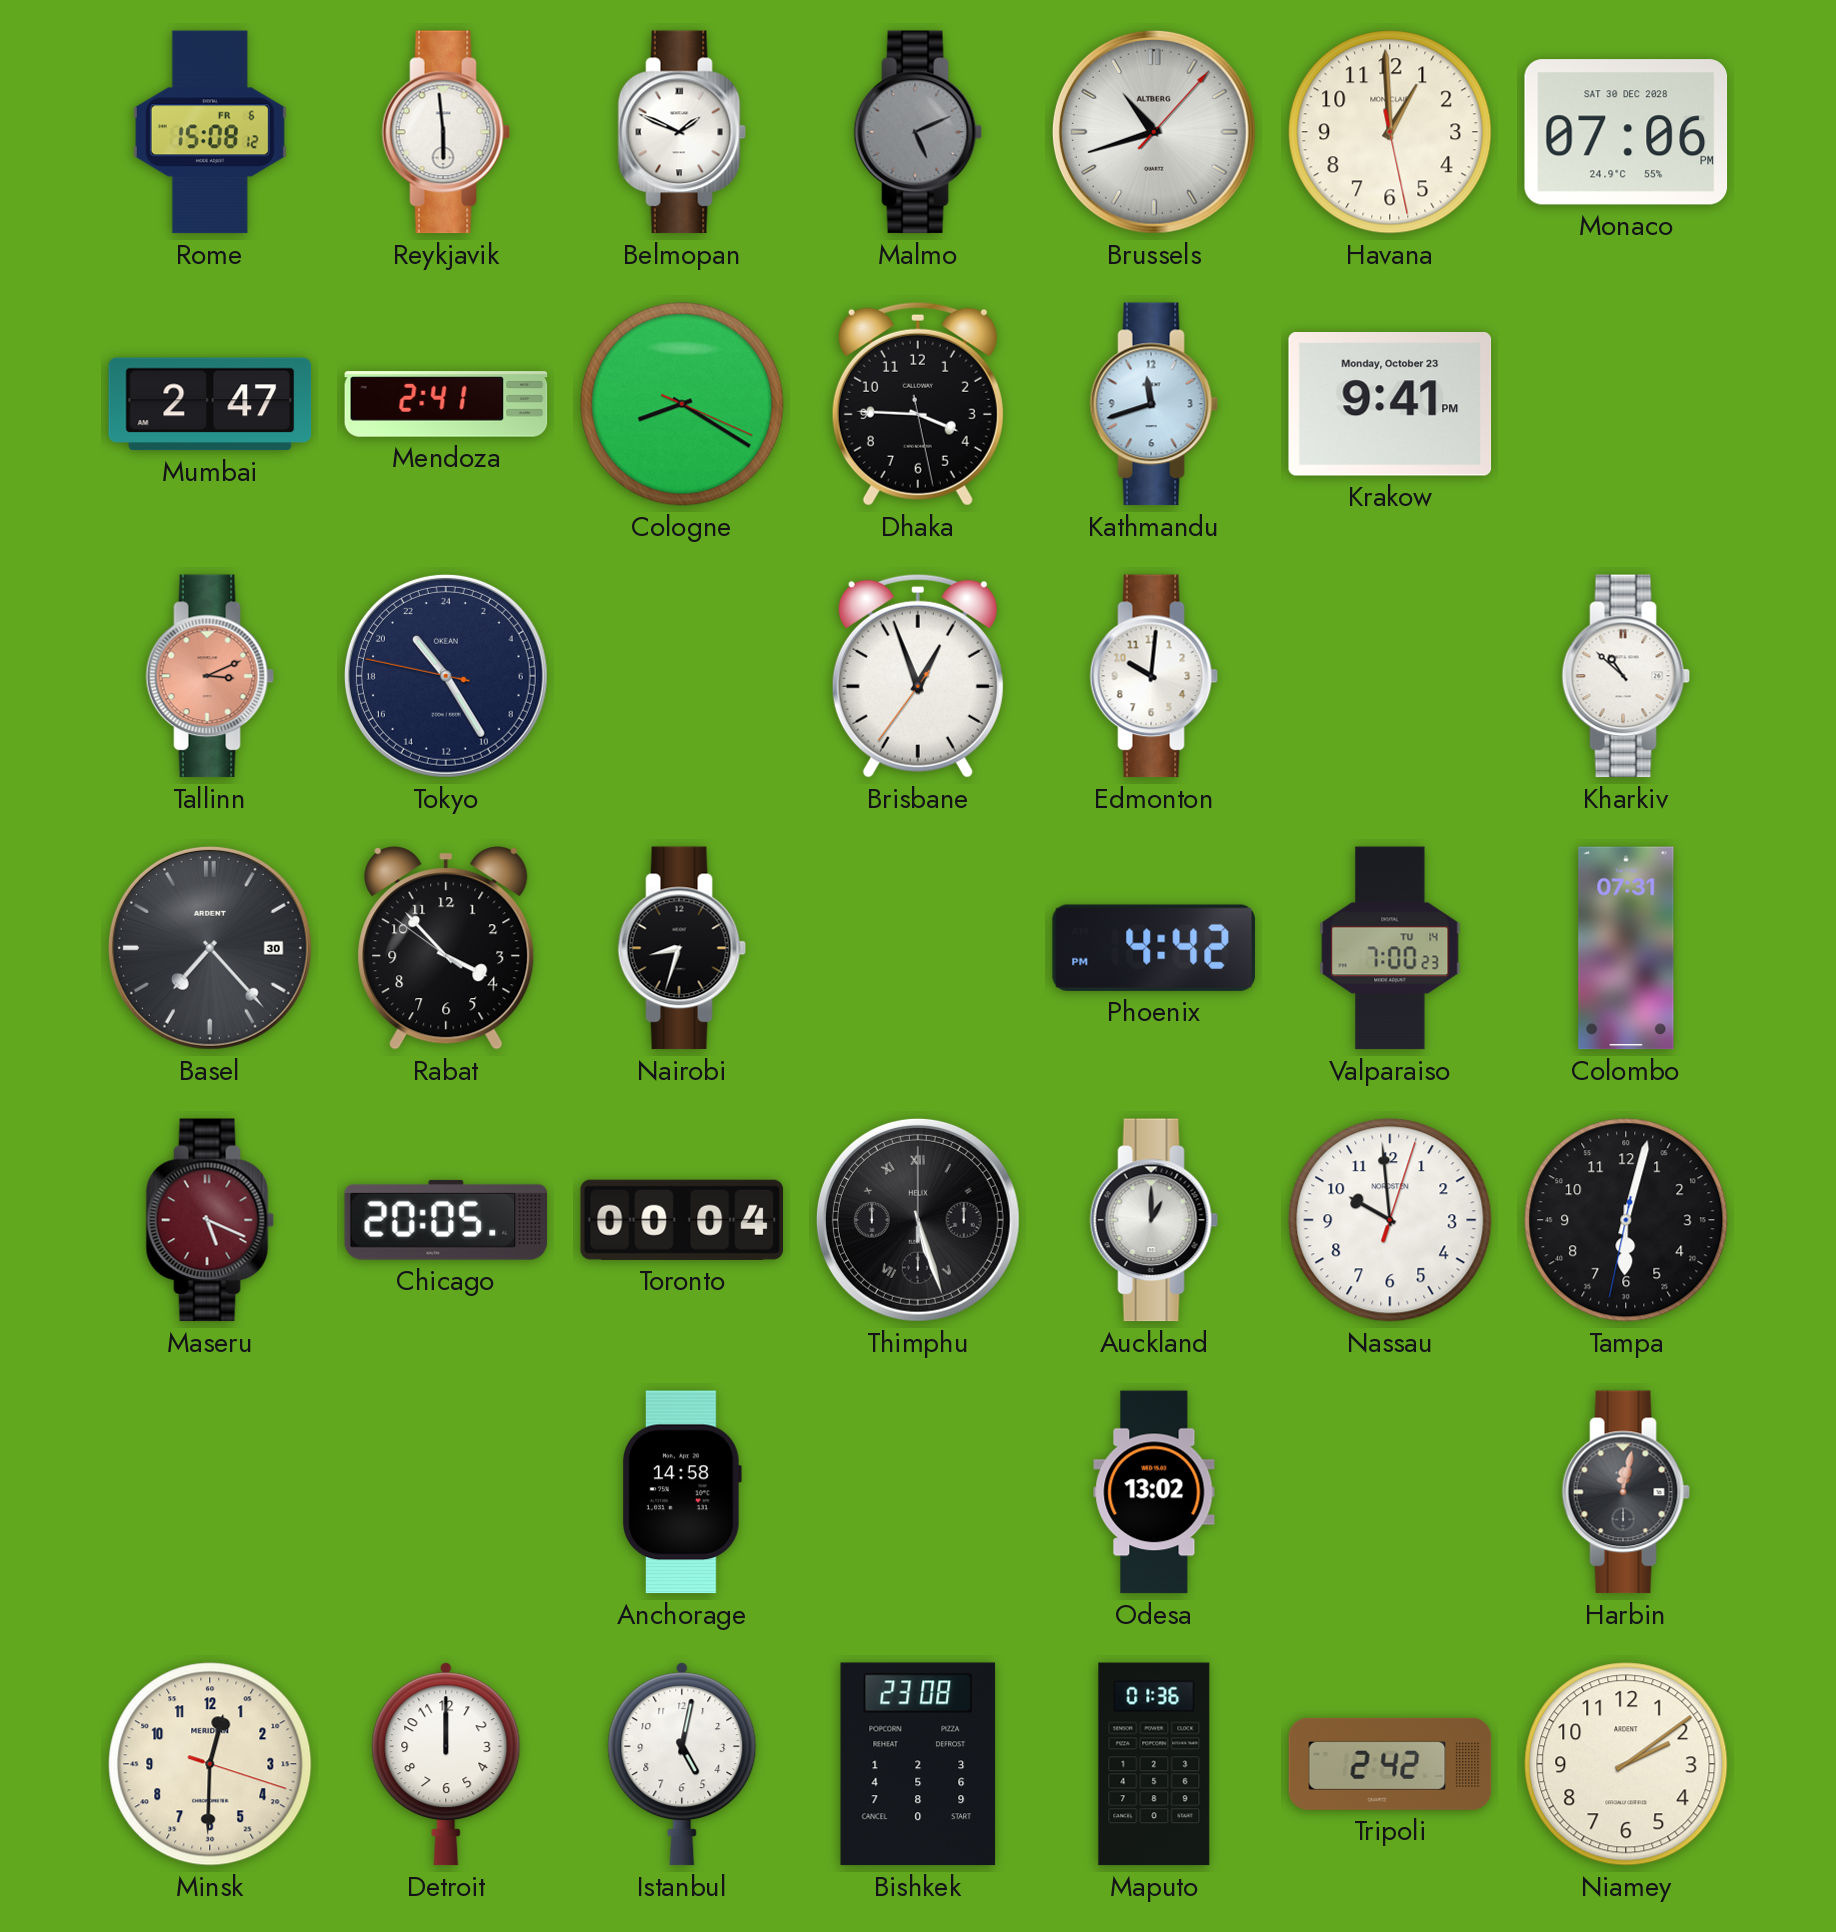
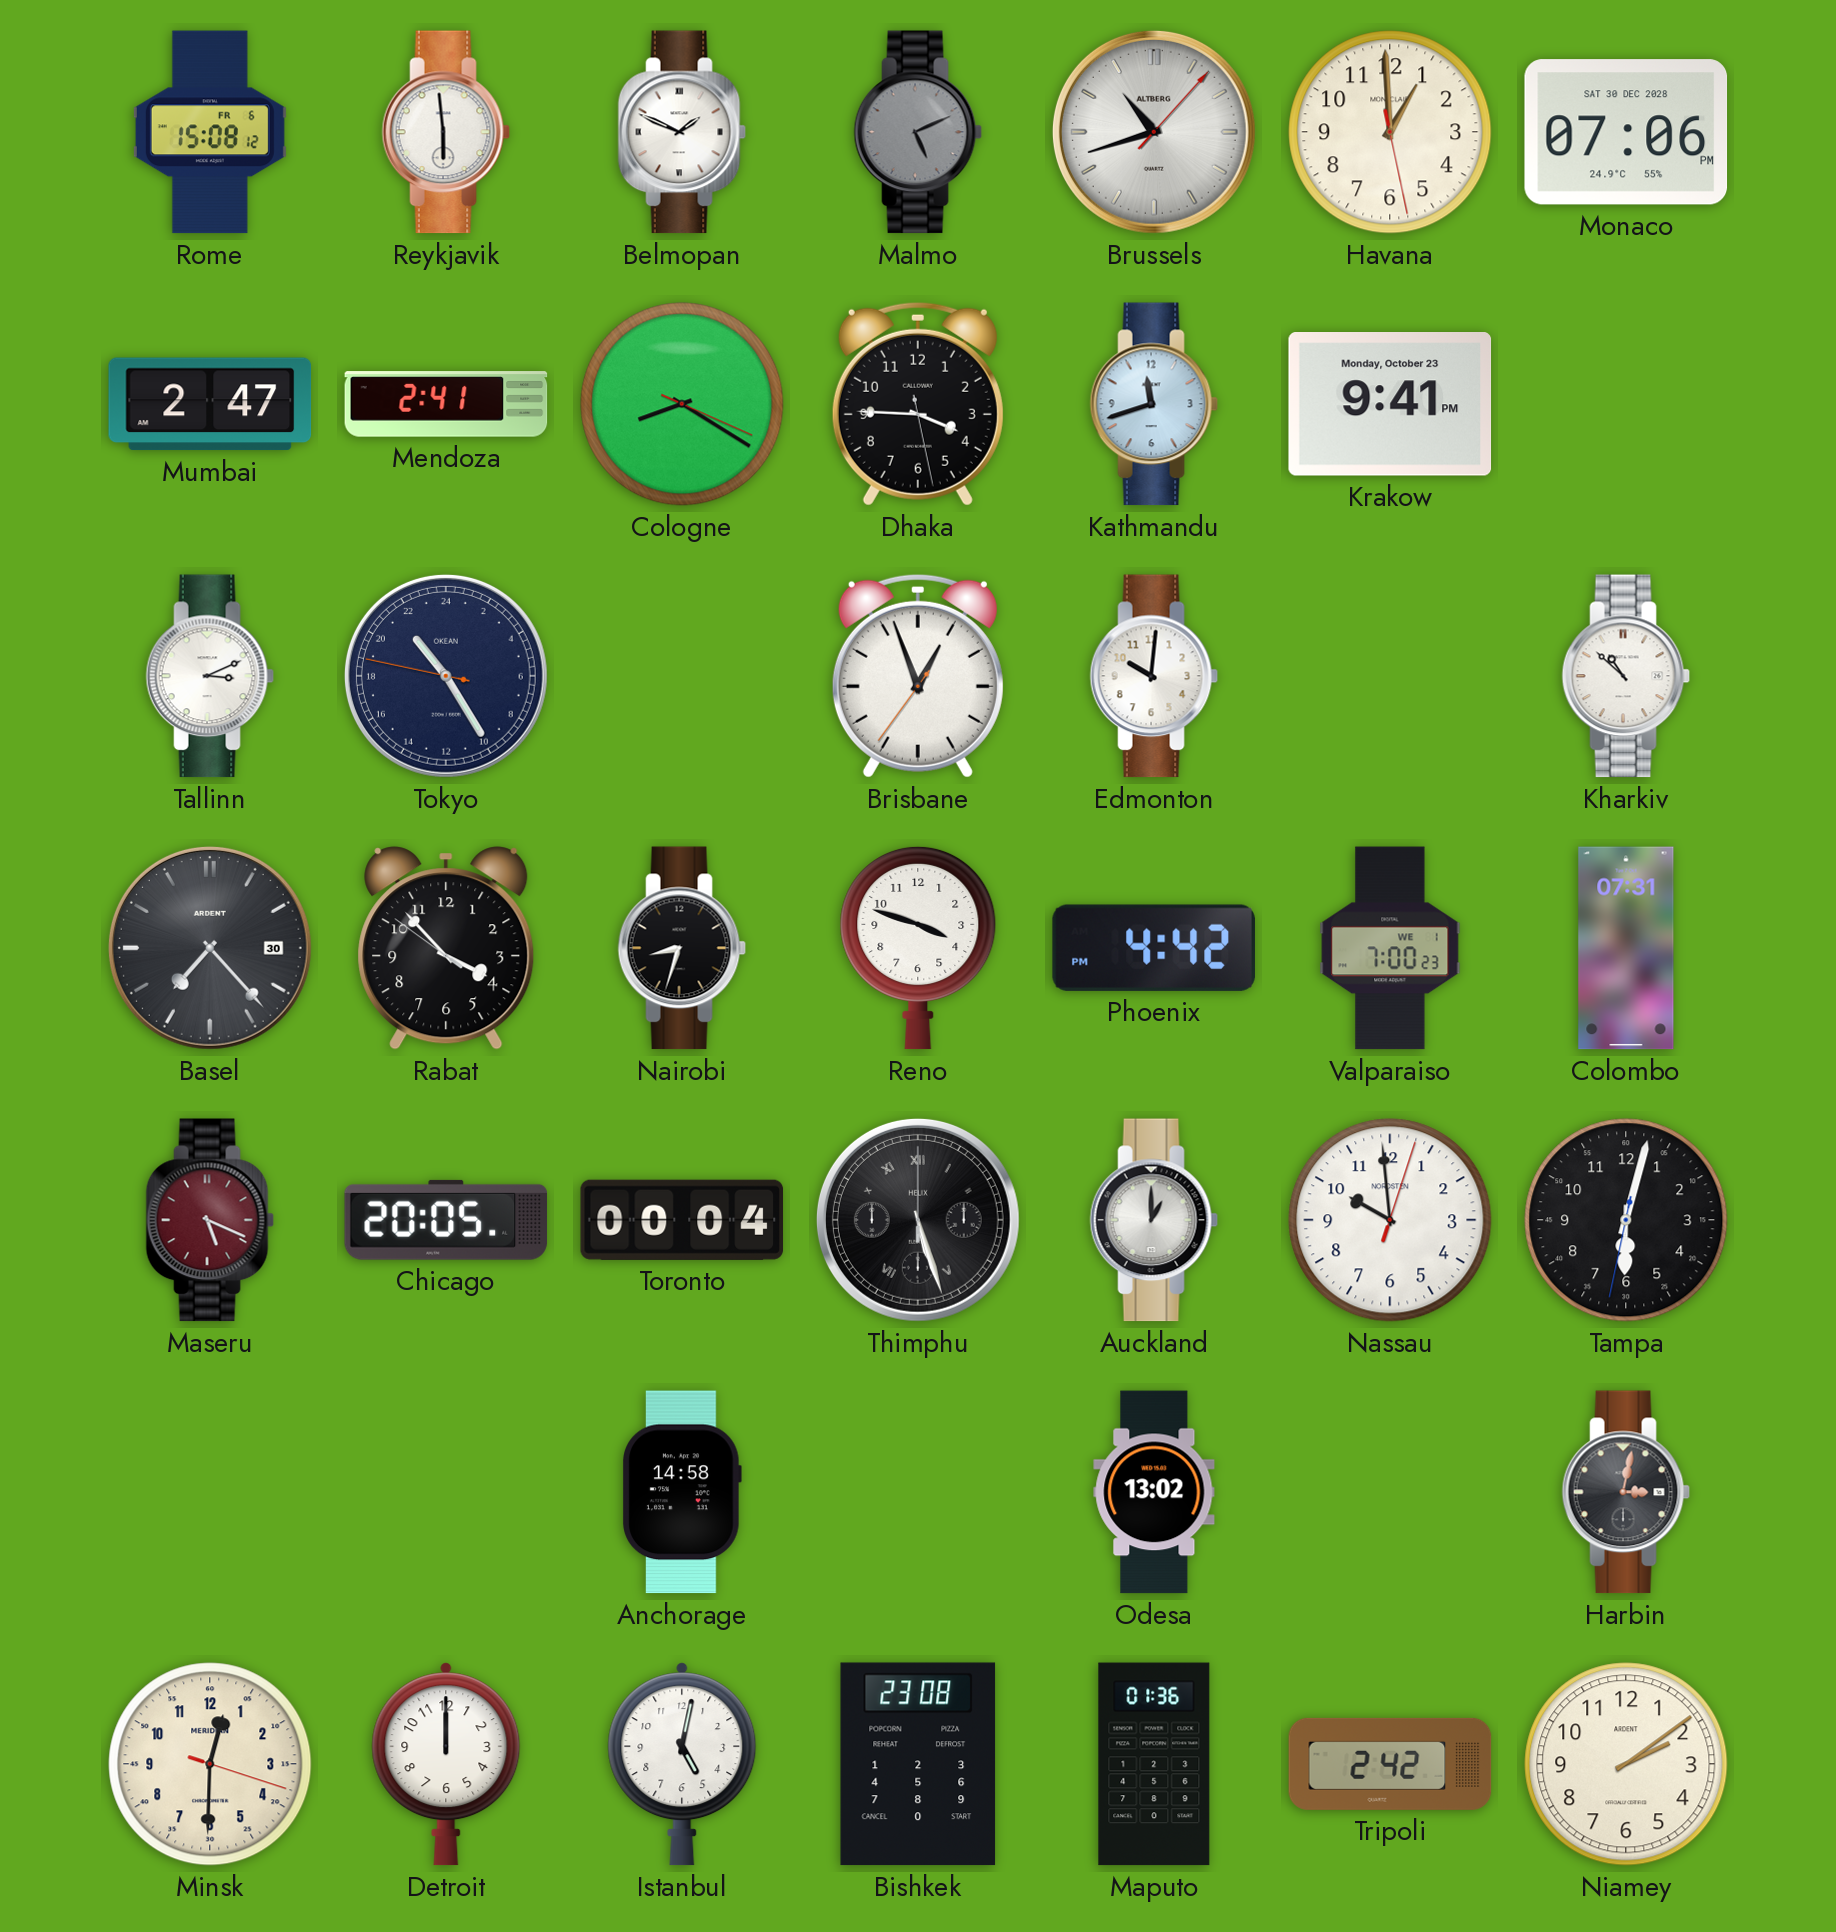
Tallinn dial: salmon -> white (210, 676)
Reno: none -> 3:48 (918, 948)
Valparaiso date: TU 14 -> WE 1 (1390, 948)
Harbin: 12:02 -> 3:02 (1626, 1492)
